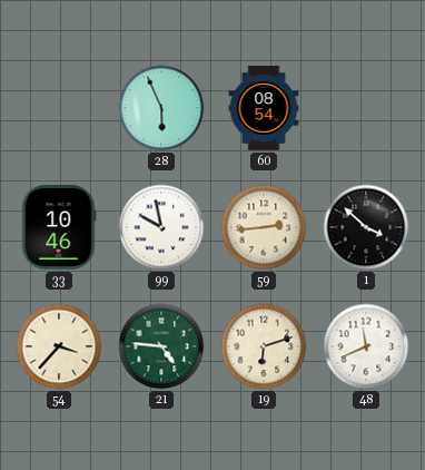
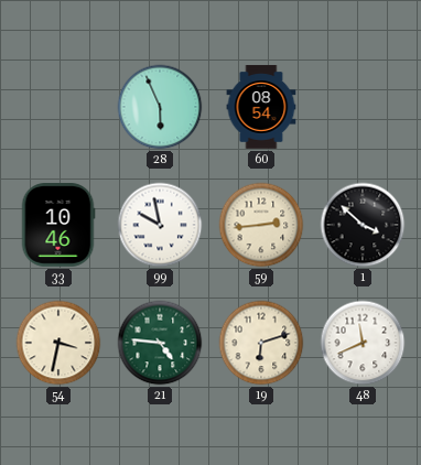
54: 3:37 -> 3:32 (58, 343)
